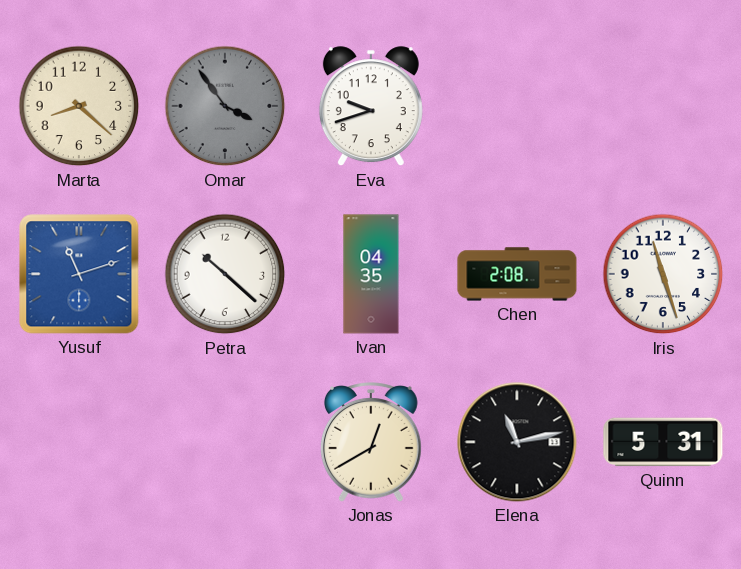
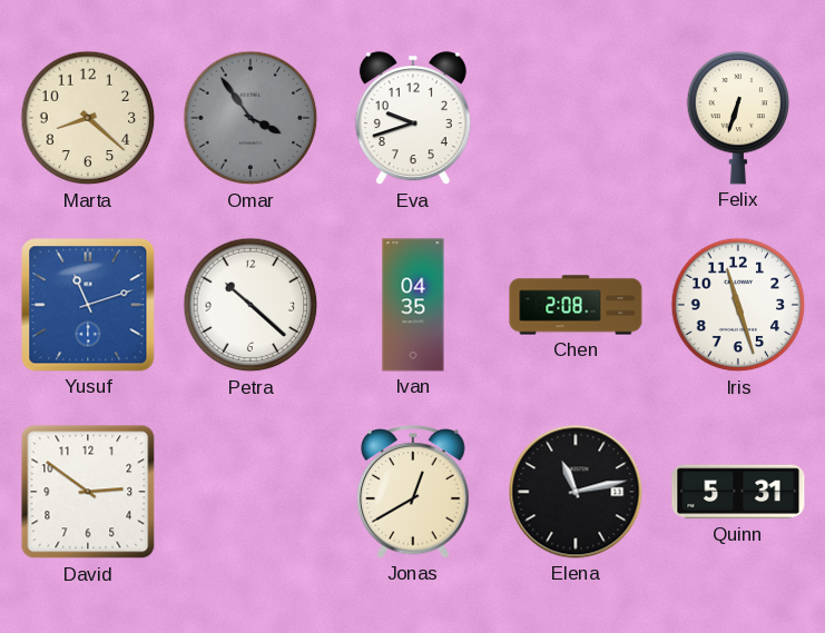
Felix: none -> 6:33 (738, 118)
David: none -> 2:51 (88, 492)
